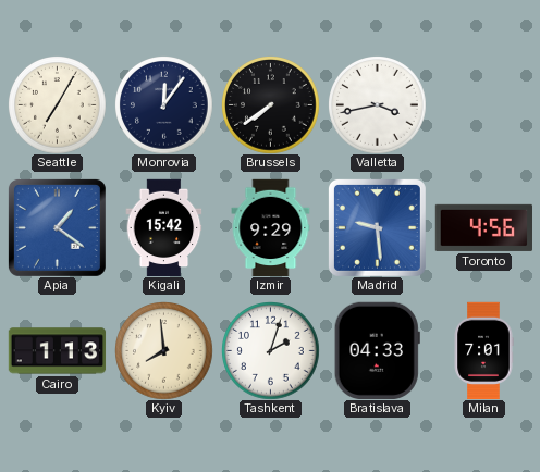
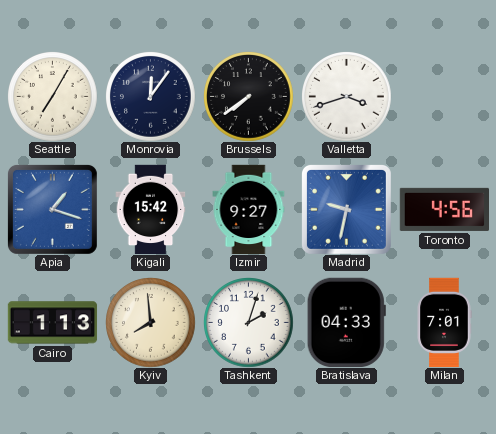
Valletta: 3:43 -> 3:42 (347, 97)
Apia: 1:21 -> 1:18 (52, 209)
Izmir: 9:29 -> 9:27 (249, 209)
Madrid: 9:29 -> 9:32 (346, 209)
